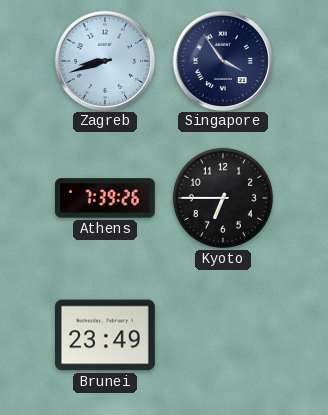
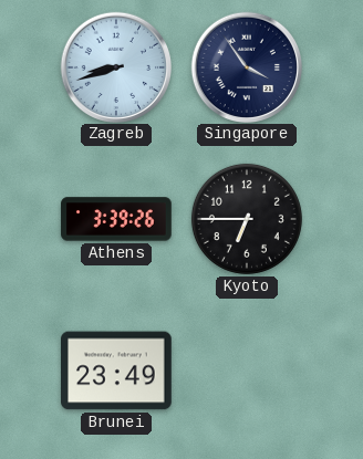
Athens: 7:39 -> 3:39 (116, 219)
